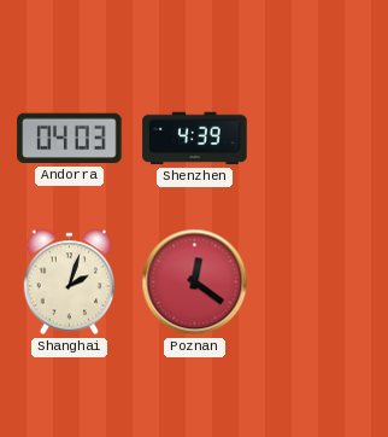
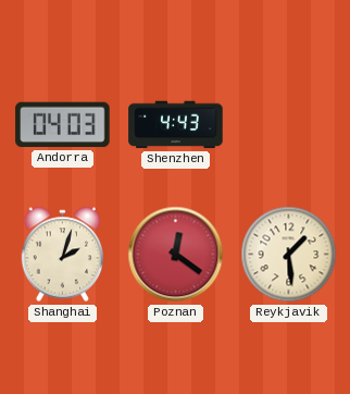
Shenzhen: 4:39 -> 4:43 (176, 125)
Reykjavik: none -> 1:29 (289, 255)
